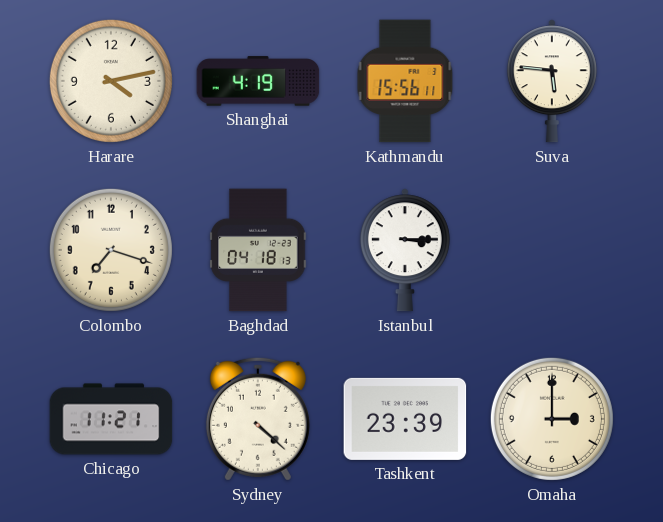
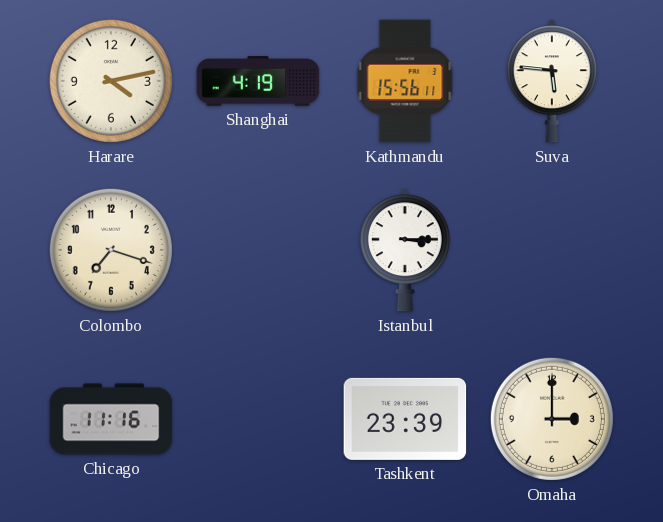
Baghdad: 04:18 -> none (258, 250)
Chicago: 11:21 -> 11:16 (111, 419)
Sydney: 4:22 -> none (258, 419)
